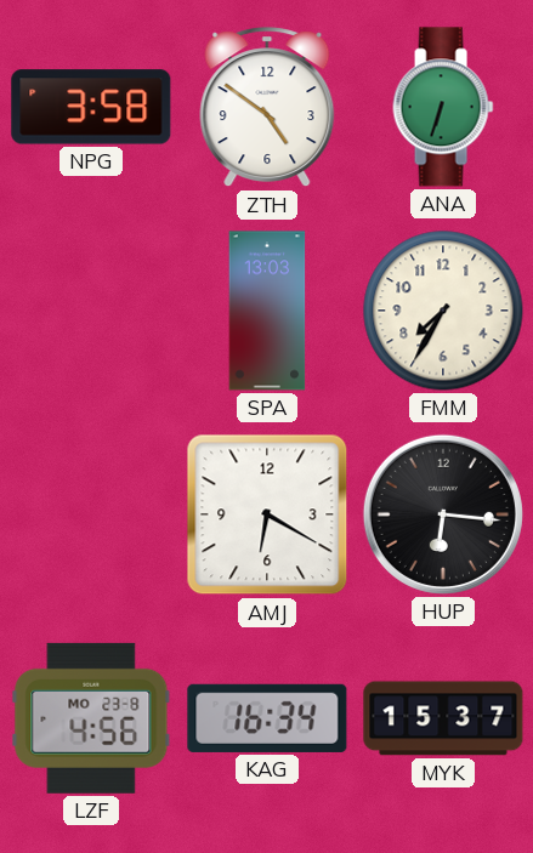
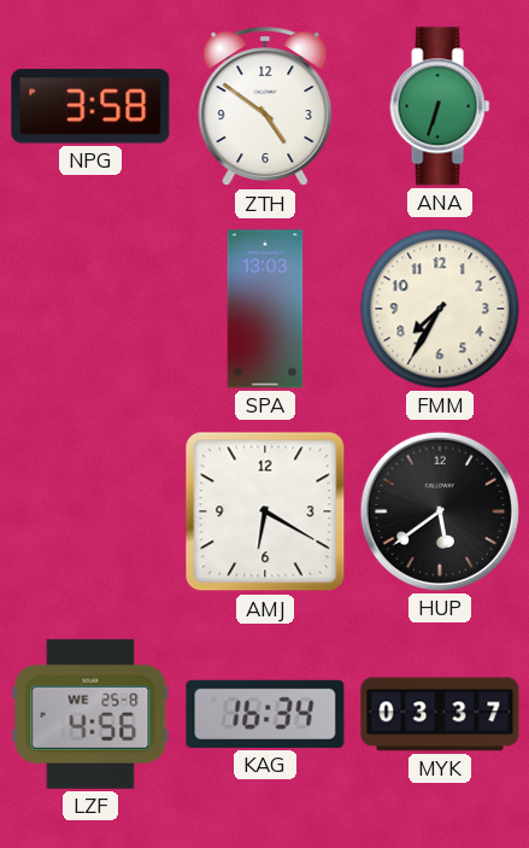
HUP: 6:16 -> 5:39 (440, 511)
LZF date: MO 23-8 -> WE 25-8 (90, 714)
MYK: 15:37 -> 03:37 (440, 714)
